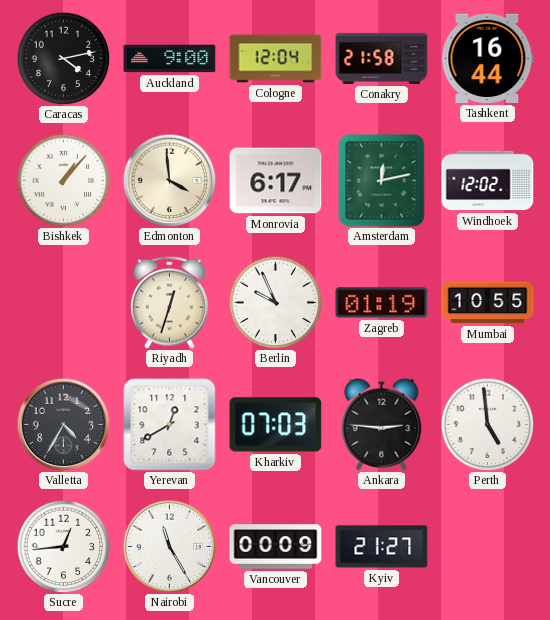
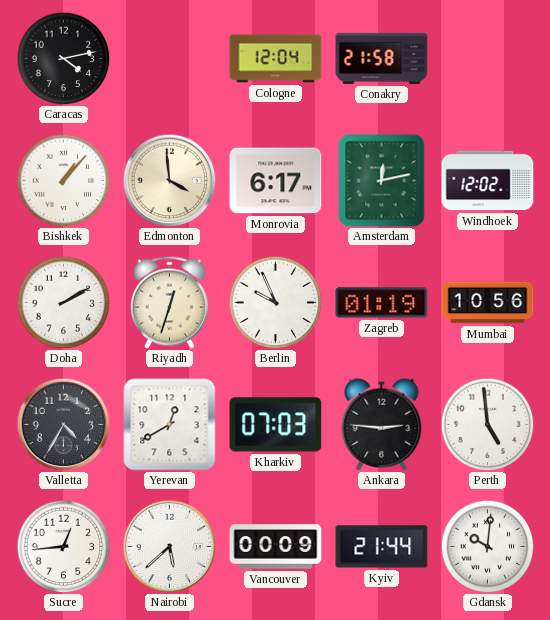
Auckland: 9:00 -> none (170, 59)
Tashkent: 16:44 -> none (488, 58)
Doha: none -> 2:10 (63, 302)
Mumbai: 10:55 -> 10:56 (488, 303)
Nairobi: 11:25 -> 5:38 (169, 546)
Kyiv: 21:27 -> 21:44 (382, 547)
Gdansk: none -> 10:01 (487, 546)
